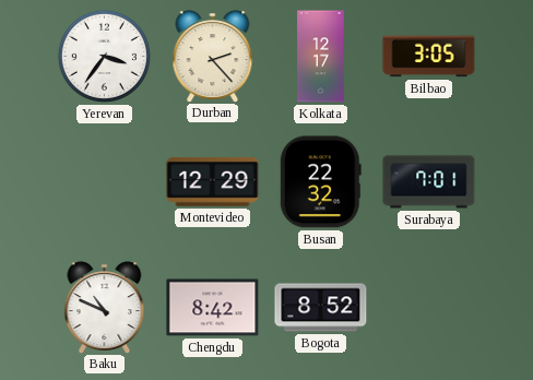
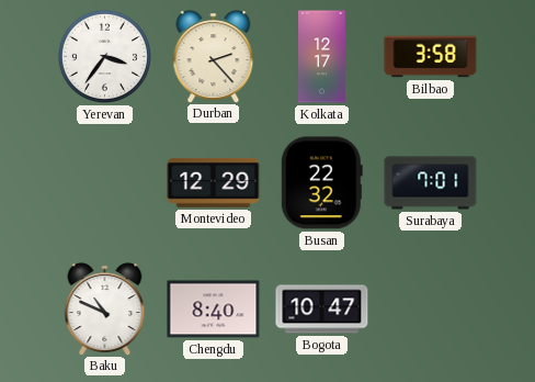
Bilbao: 3:05 -> 3:58 (431, 57)
Chengdu: 8:42 -> 8:40 (214, 310)
Bogota: 8:52 -> 10:47 (322, 310)
